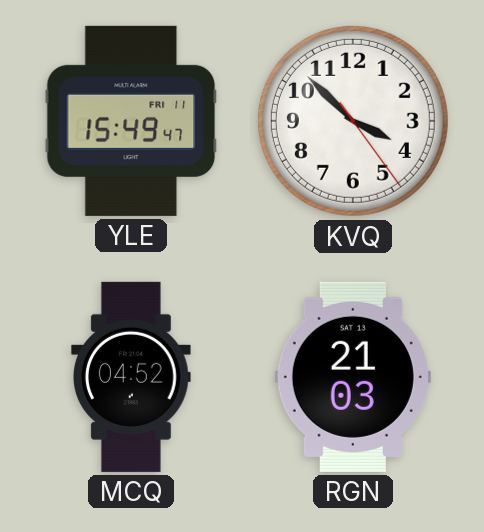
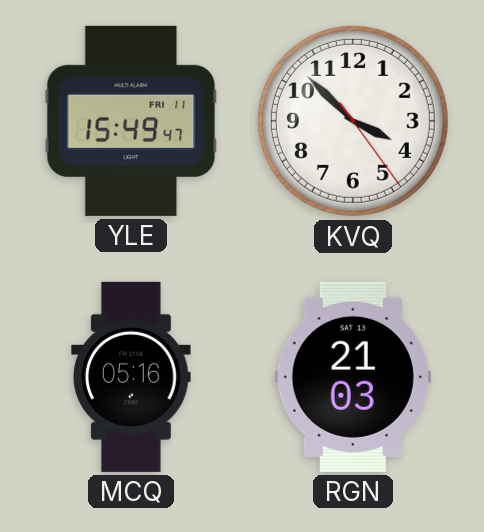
MCQ: 04:52 -> 05:16 (131, 377)
